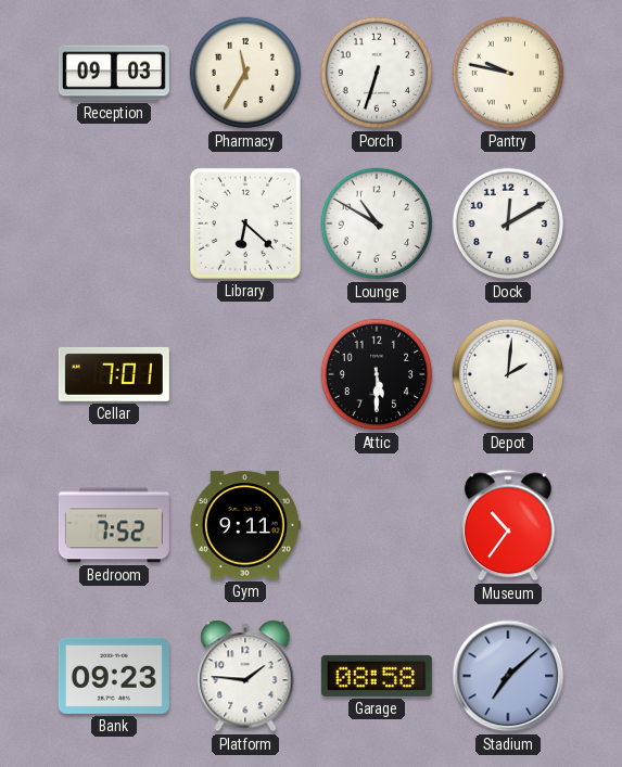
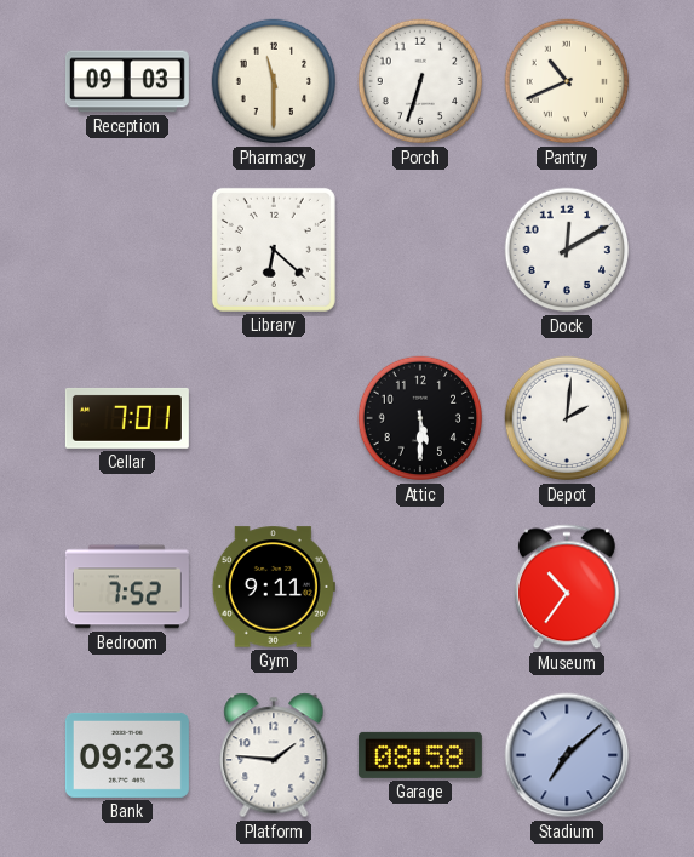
Pharmacy: 11:35 -> 11:30 (274, 81)
Pantry: 9:47 -> 10:41 (567, 81)
Lounge: 10:50 -> none (377, 223)
